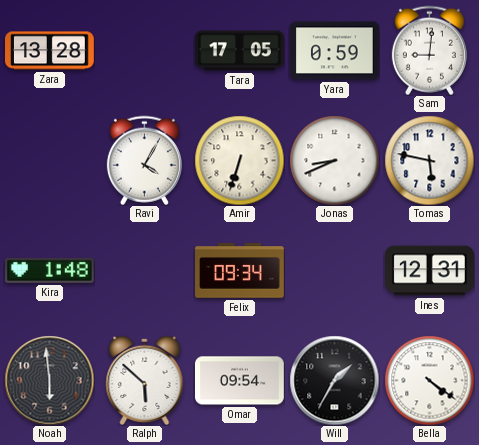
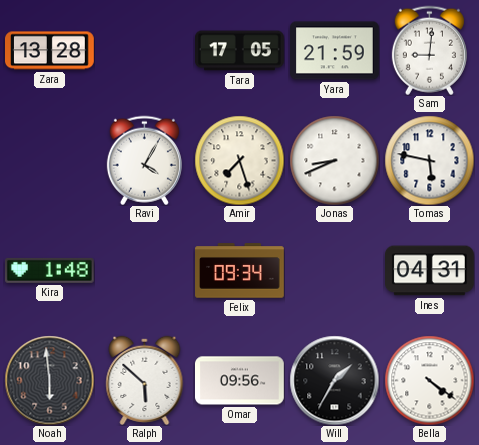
Yara: 0:59 -> 21:59 (335, 51)
Amir: 6:33 -> 7:27 (239, 160)
Ines: 12:31 -> 04:31 (430, 271)
Omar: 09:54 -> 09:56 (240, 381)
